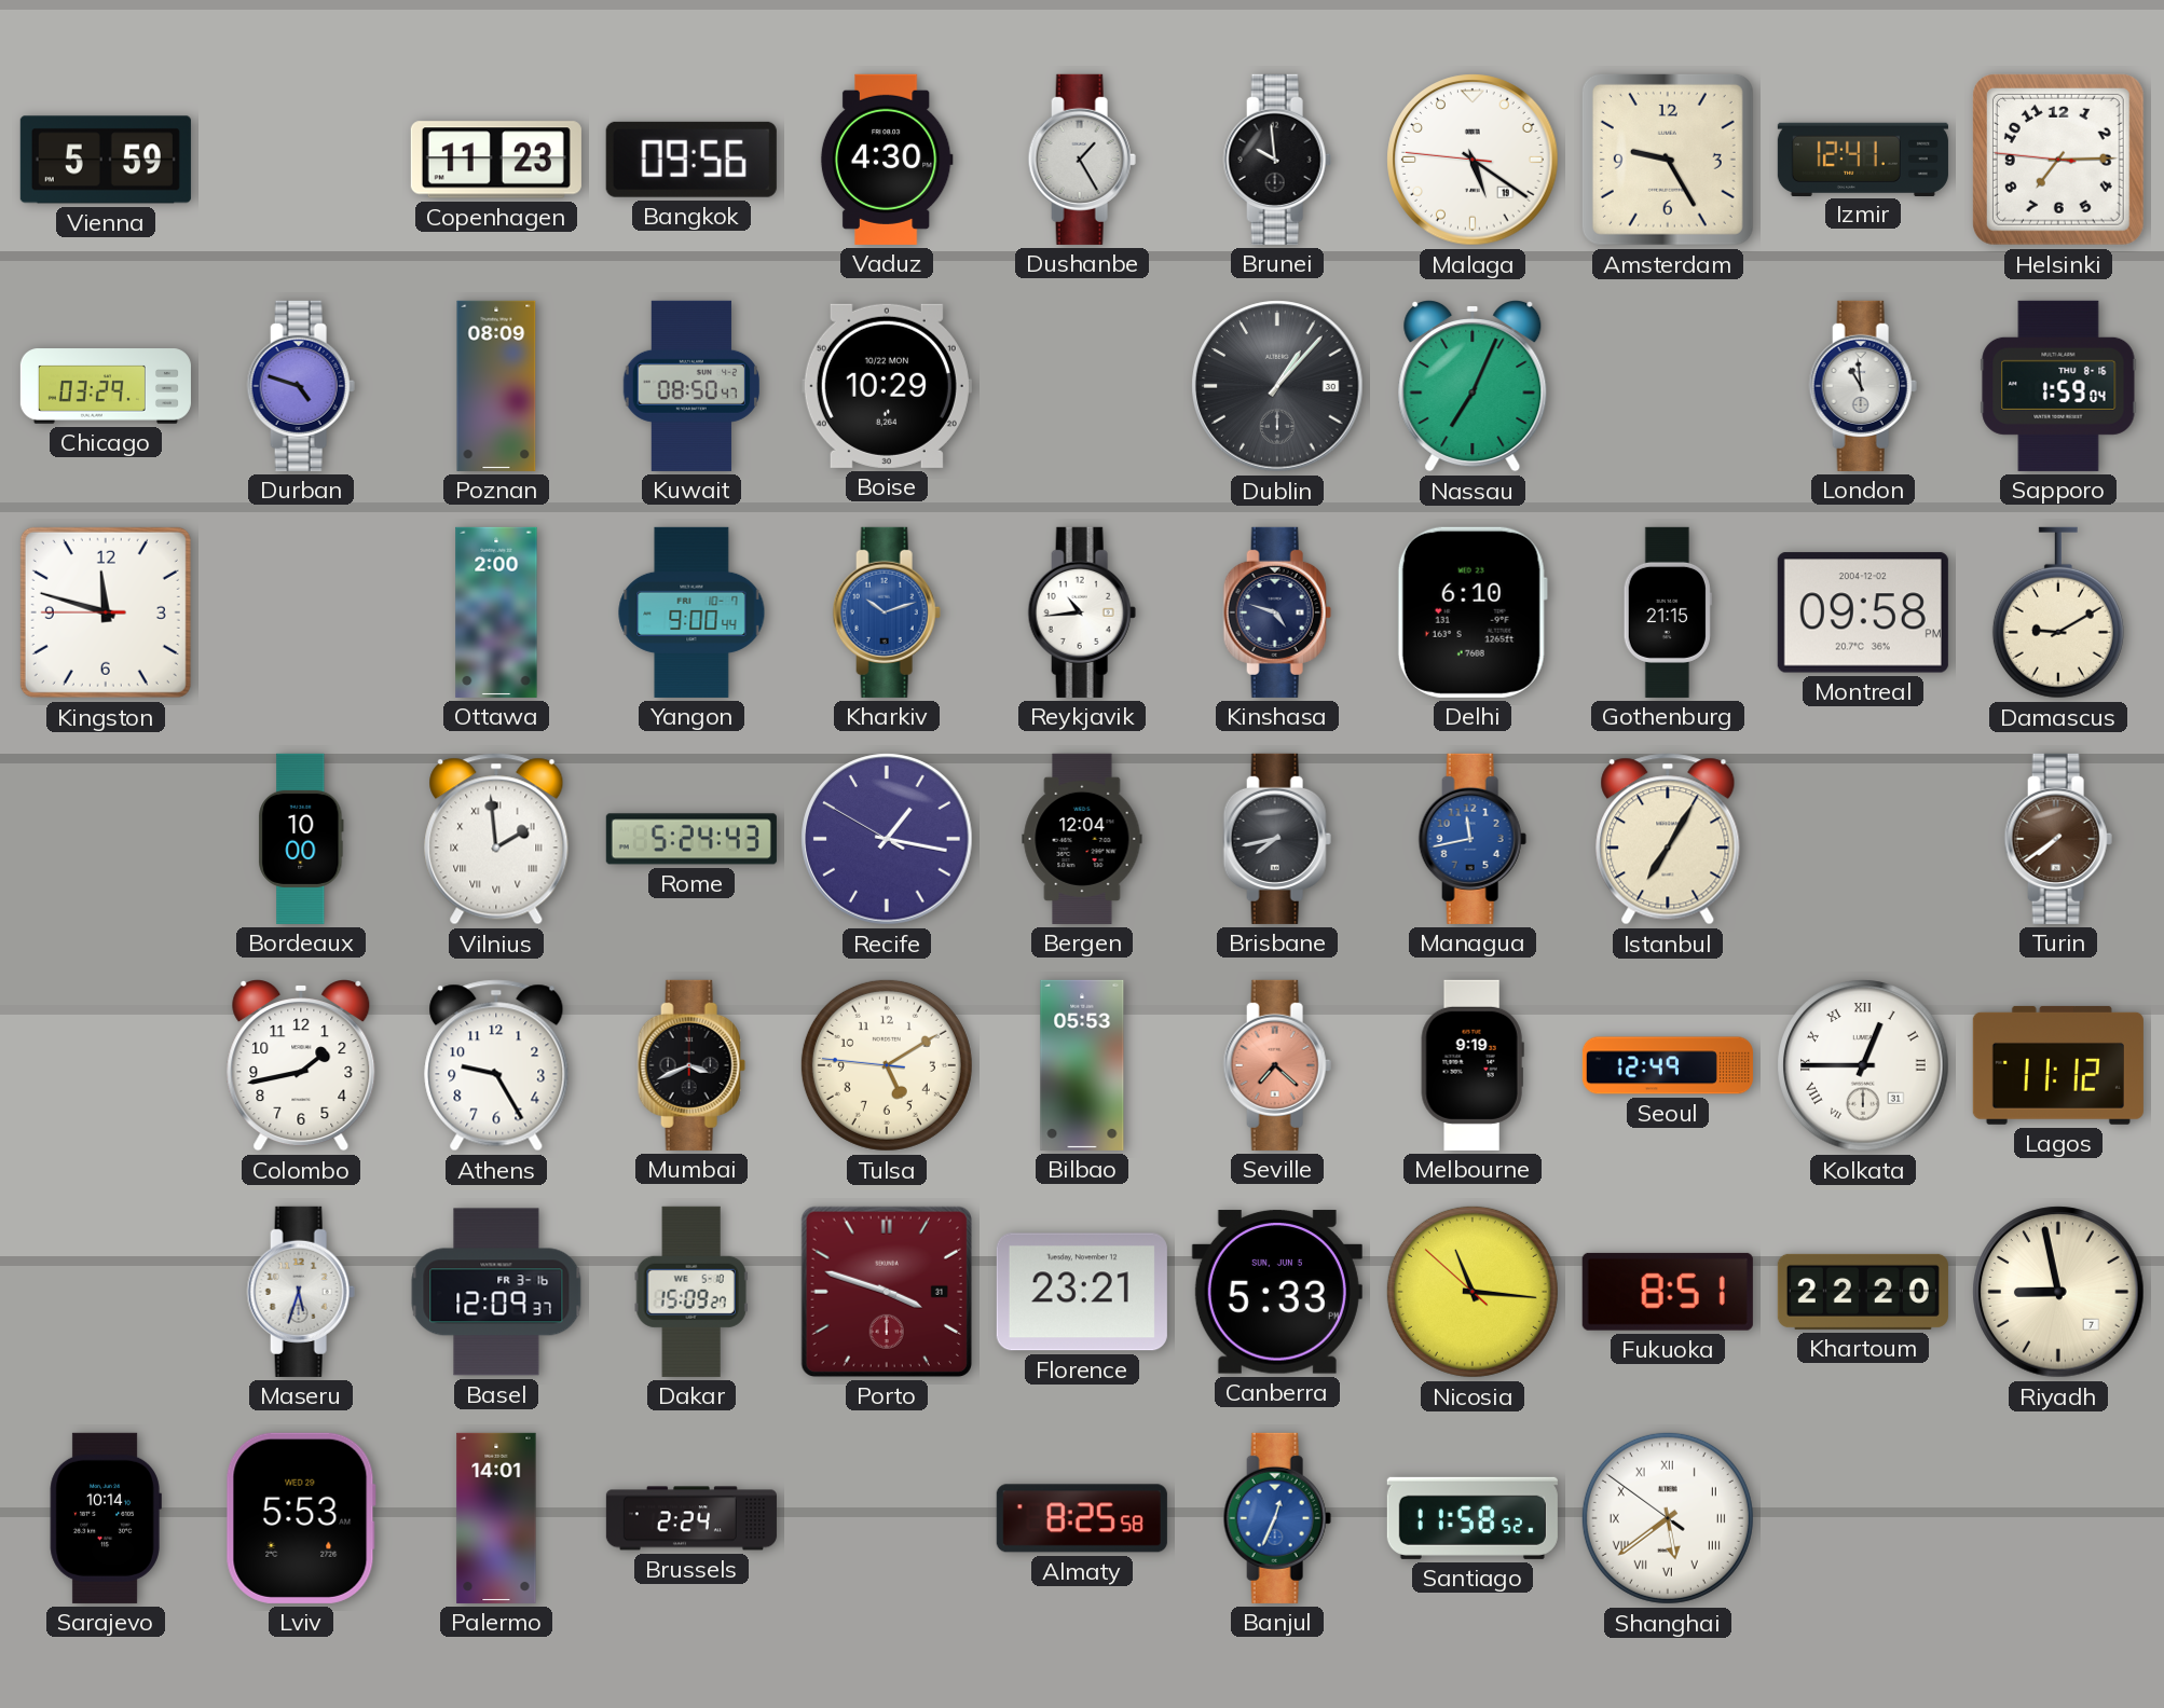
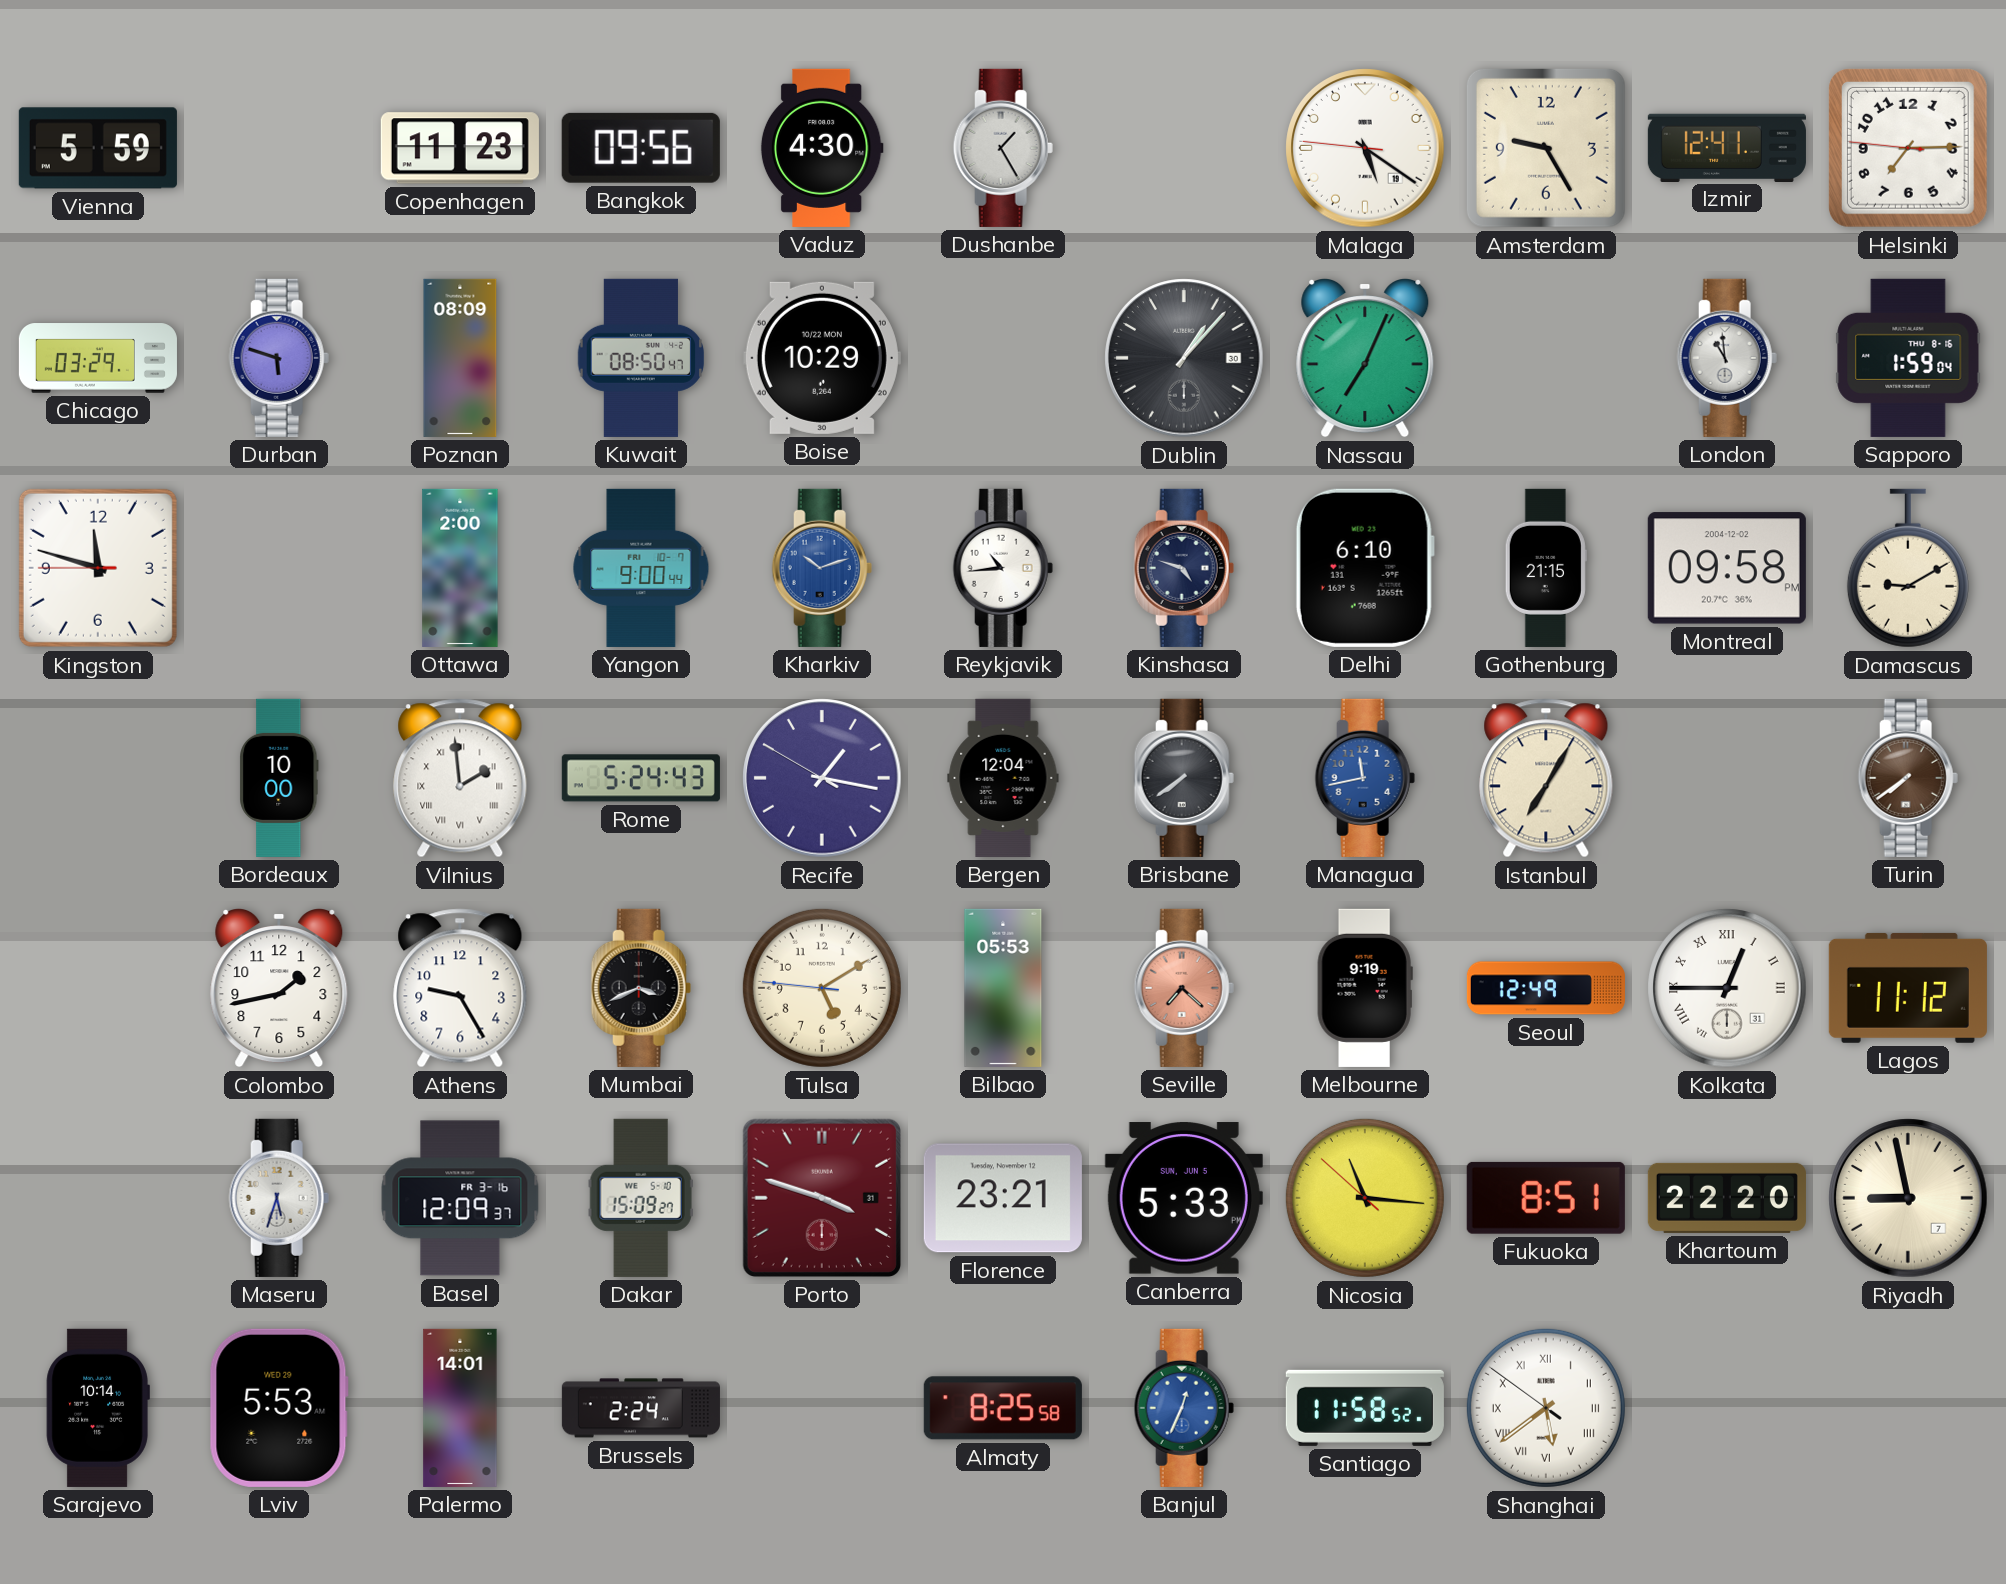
Brunei: 9:59 -> none (1277, 160)
Durban: 4:48 -> 5:48 (279, 358)
Brisbane: 7:43 -> 7:39 (1184, 778)
